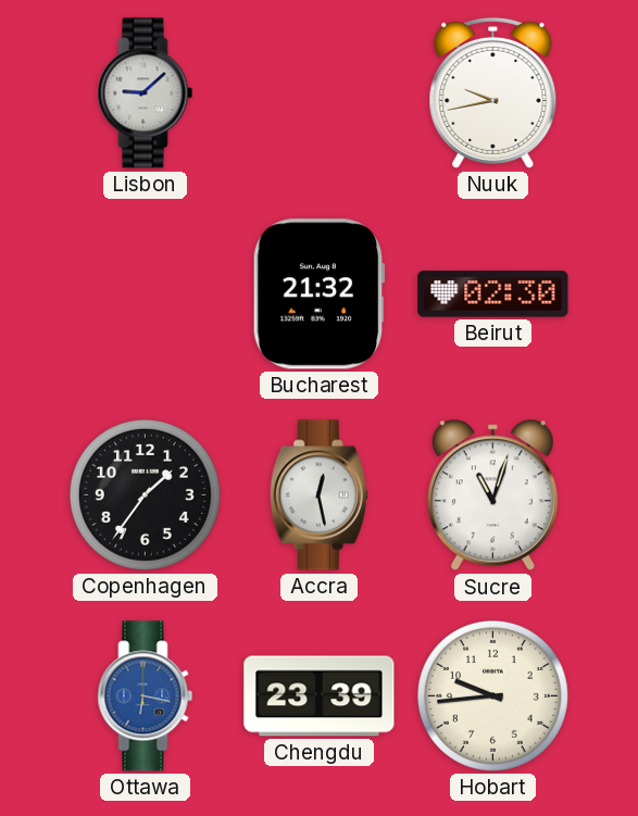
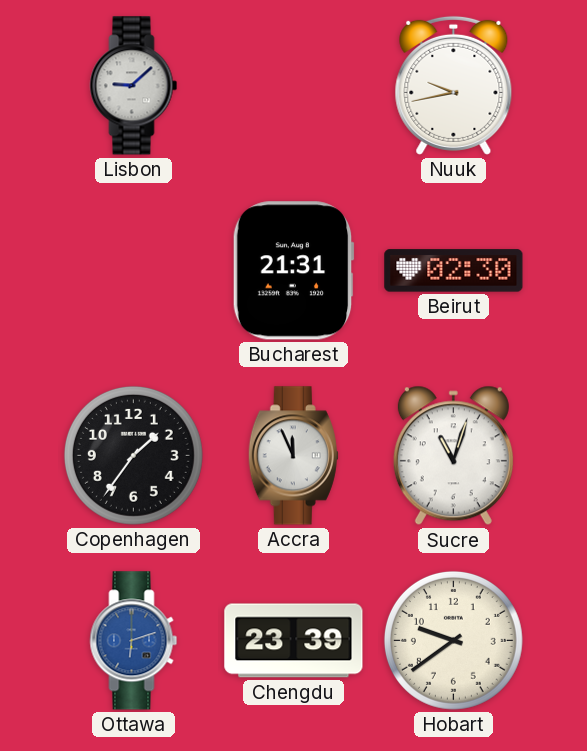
Bucharest: 21:32 -> 21:31 (293, 271)
Accra: 12:28 -> 11:56 (293, 456)
Ottawa: 6:17 -> 6:12 (134, 641)
Hobart: 9:44 -> 9:39 (453, 640)
